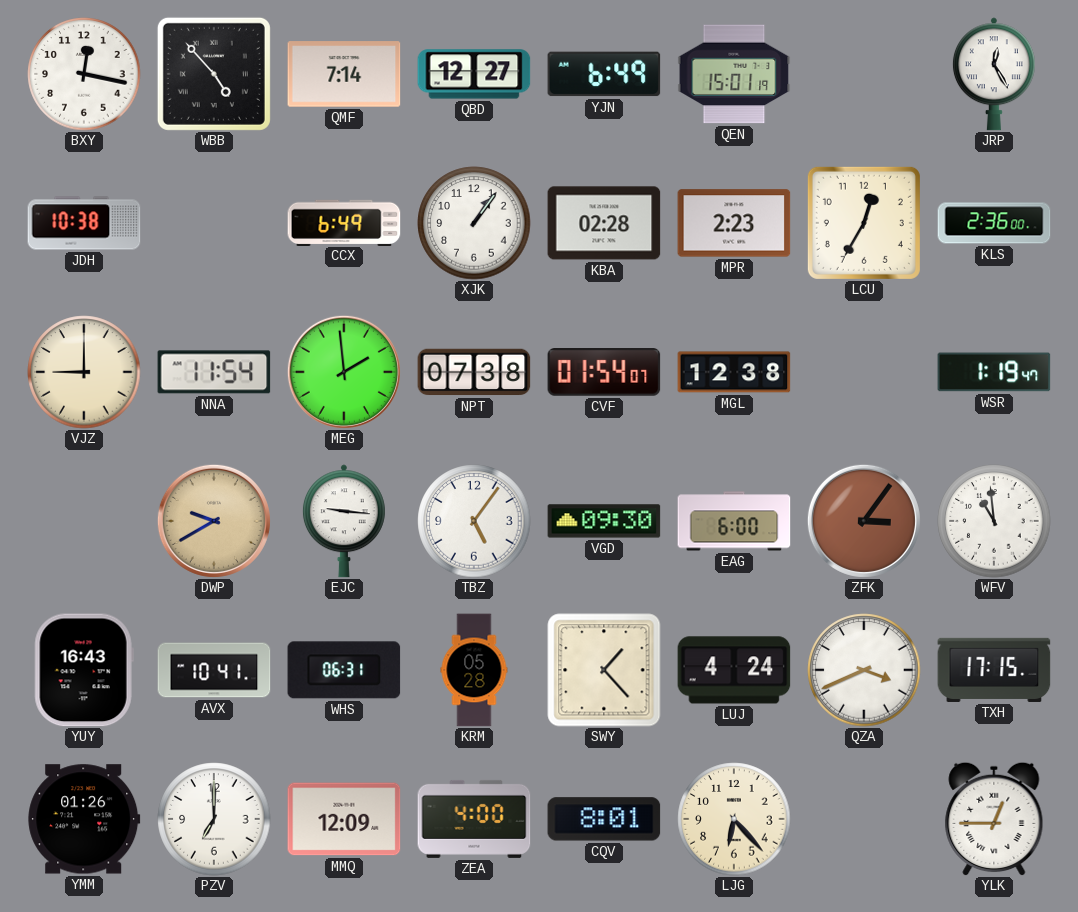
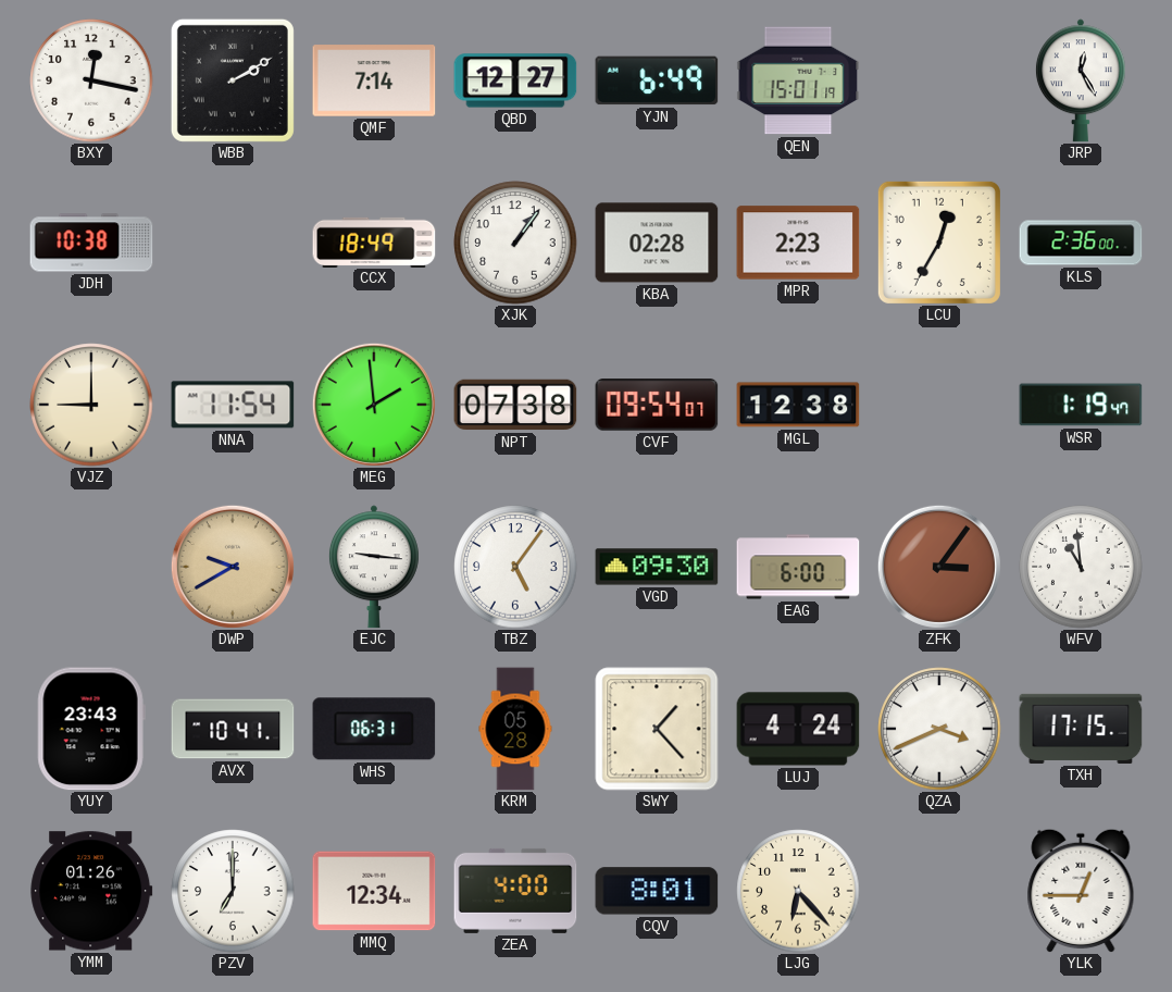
WBB: 4:53 -> 2:10 (233, 80)
CCX: 6:49 -> 18:49 (374, 241)
CVF: 01:54 -> 09:54 (657, 406)
YUY: 16:43 -> 23:43 (91, 729)
MMQ: 12:09 -> 12:34 (374, 891)
